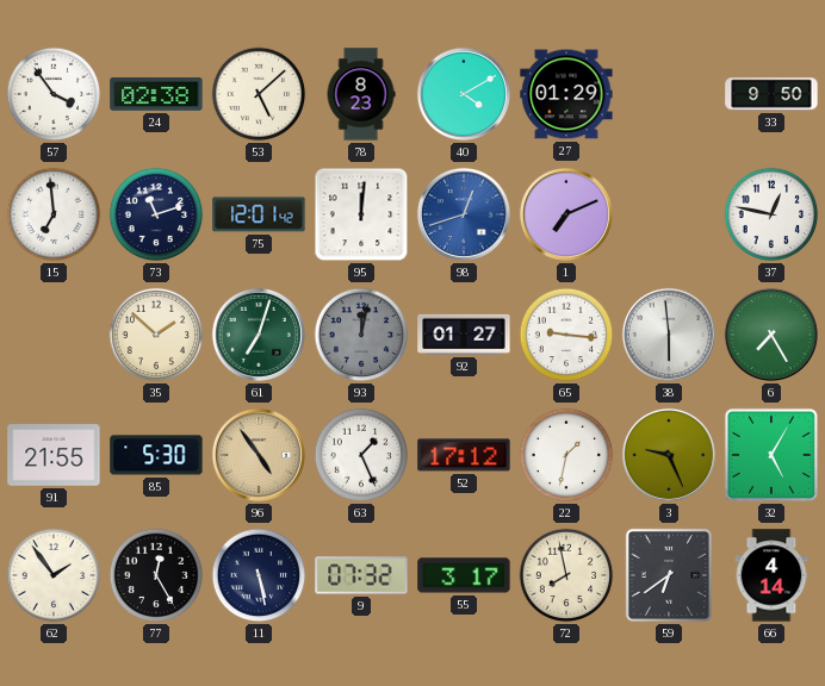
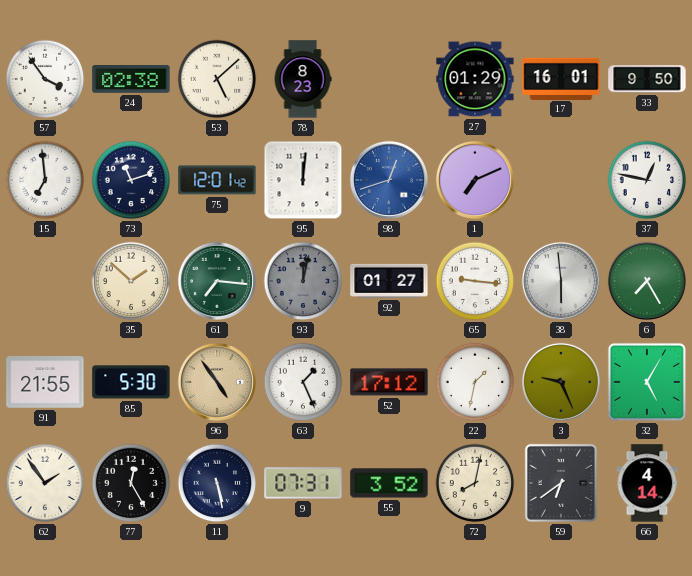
40: 4:10 -> none (464, 94)
17: none -> 16:01 (561, 78)
61: 7:03 -> 7:16 (217, 281)
9: 07:32 -> 07:31 (303, 483)
55: 3:17 -> 3:52 (389, 483)
72: 7:58 -> 8:02 (475, 483)
